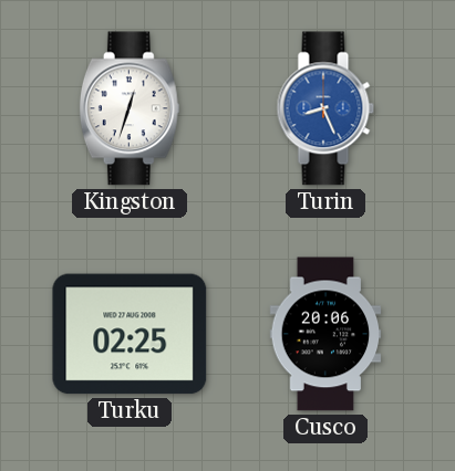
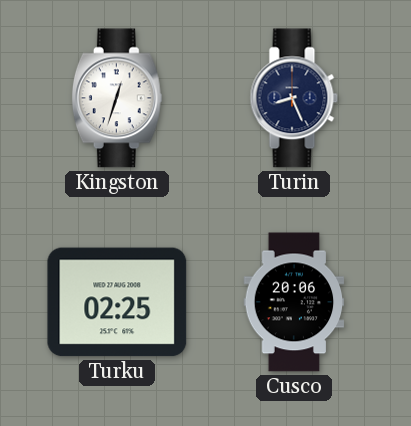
Turin dial: blue -> navy (294, 98)
